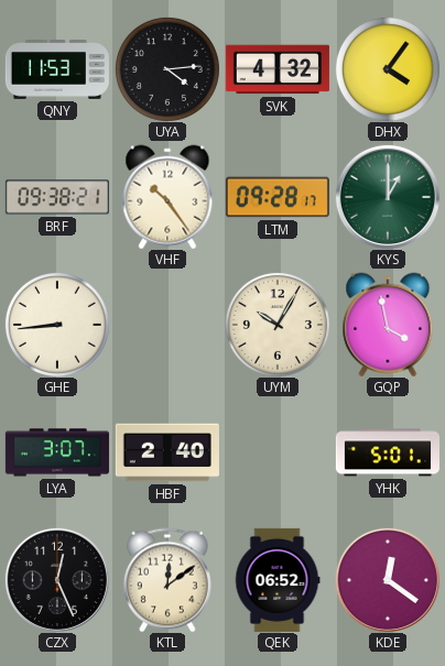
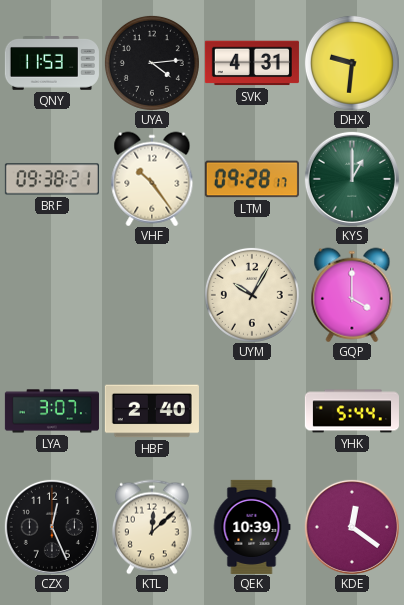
SVK: 4:32 -> 4:31 (252, 63)
DHX: 4:06 -> 9:31 (352, 63)
GHE: 8:44 -> none (57, 325)
GQP: 3:58 -> 4:00 (352, 295)
YHK: 5:01 -> 5:44 (352, 411)
KTL: 12:09 -> 12:08 (152, 527)
QEK: 06:52 -> 10:39 (252, 527)
